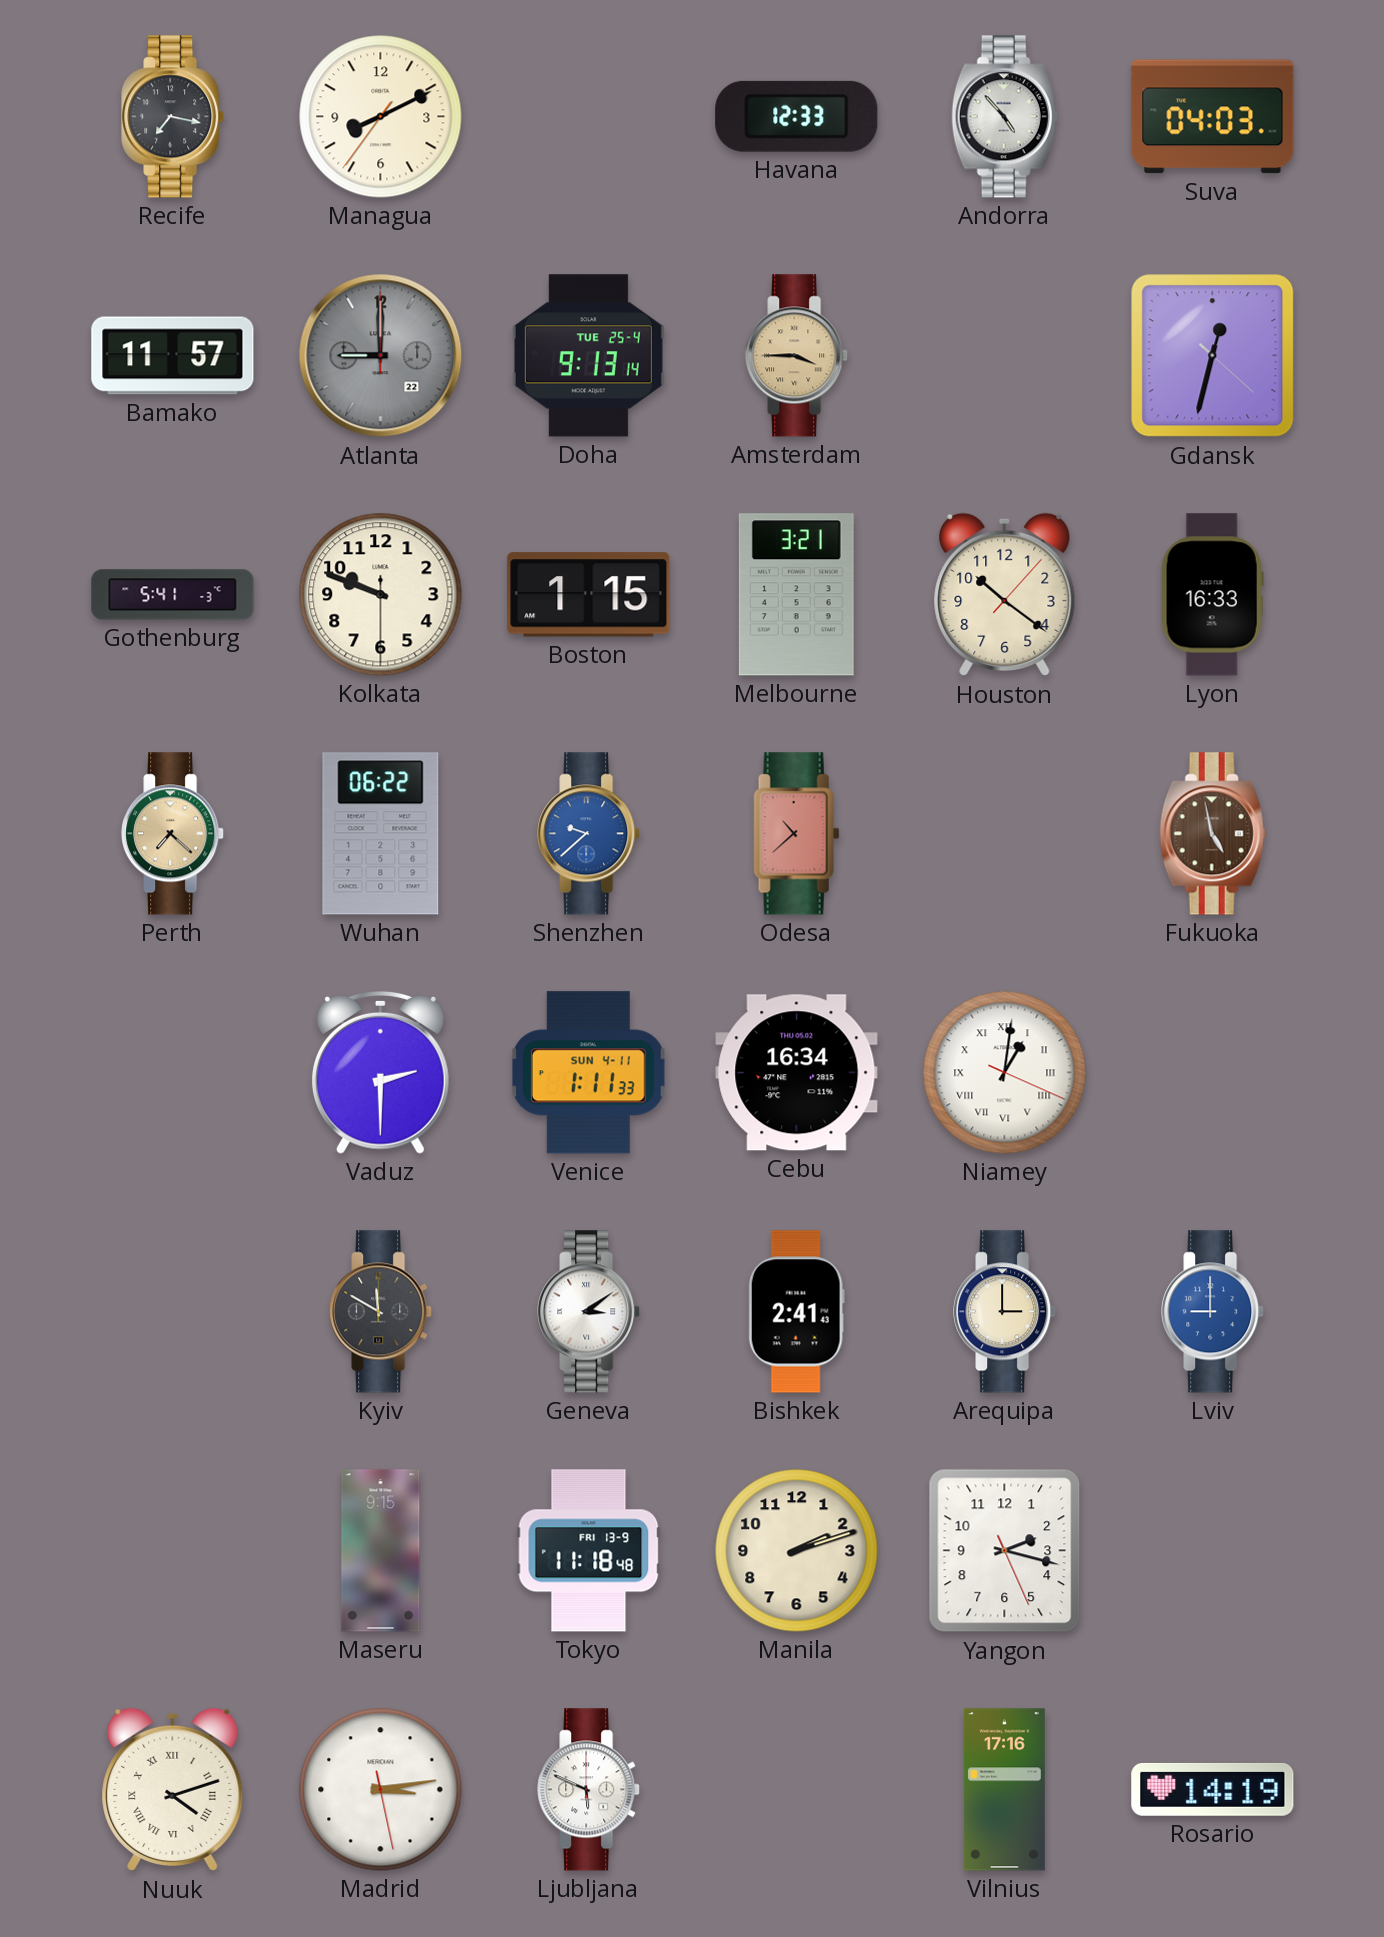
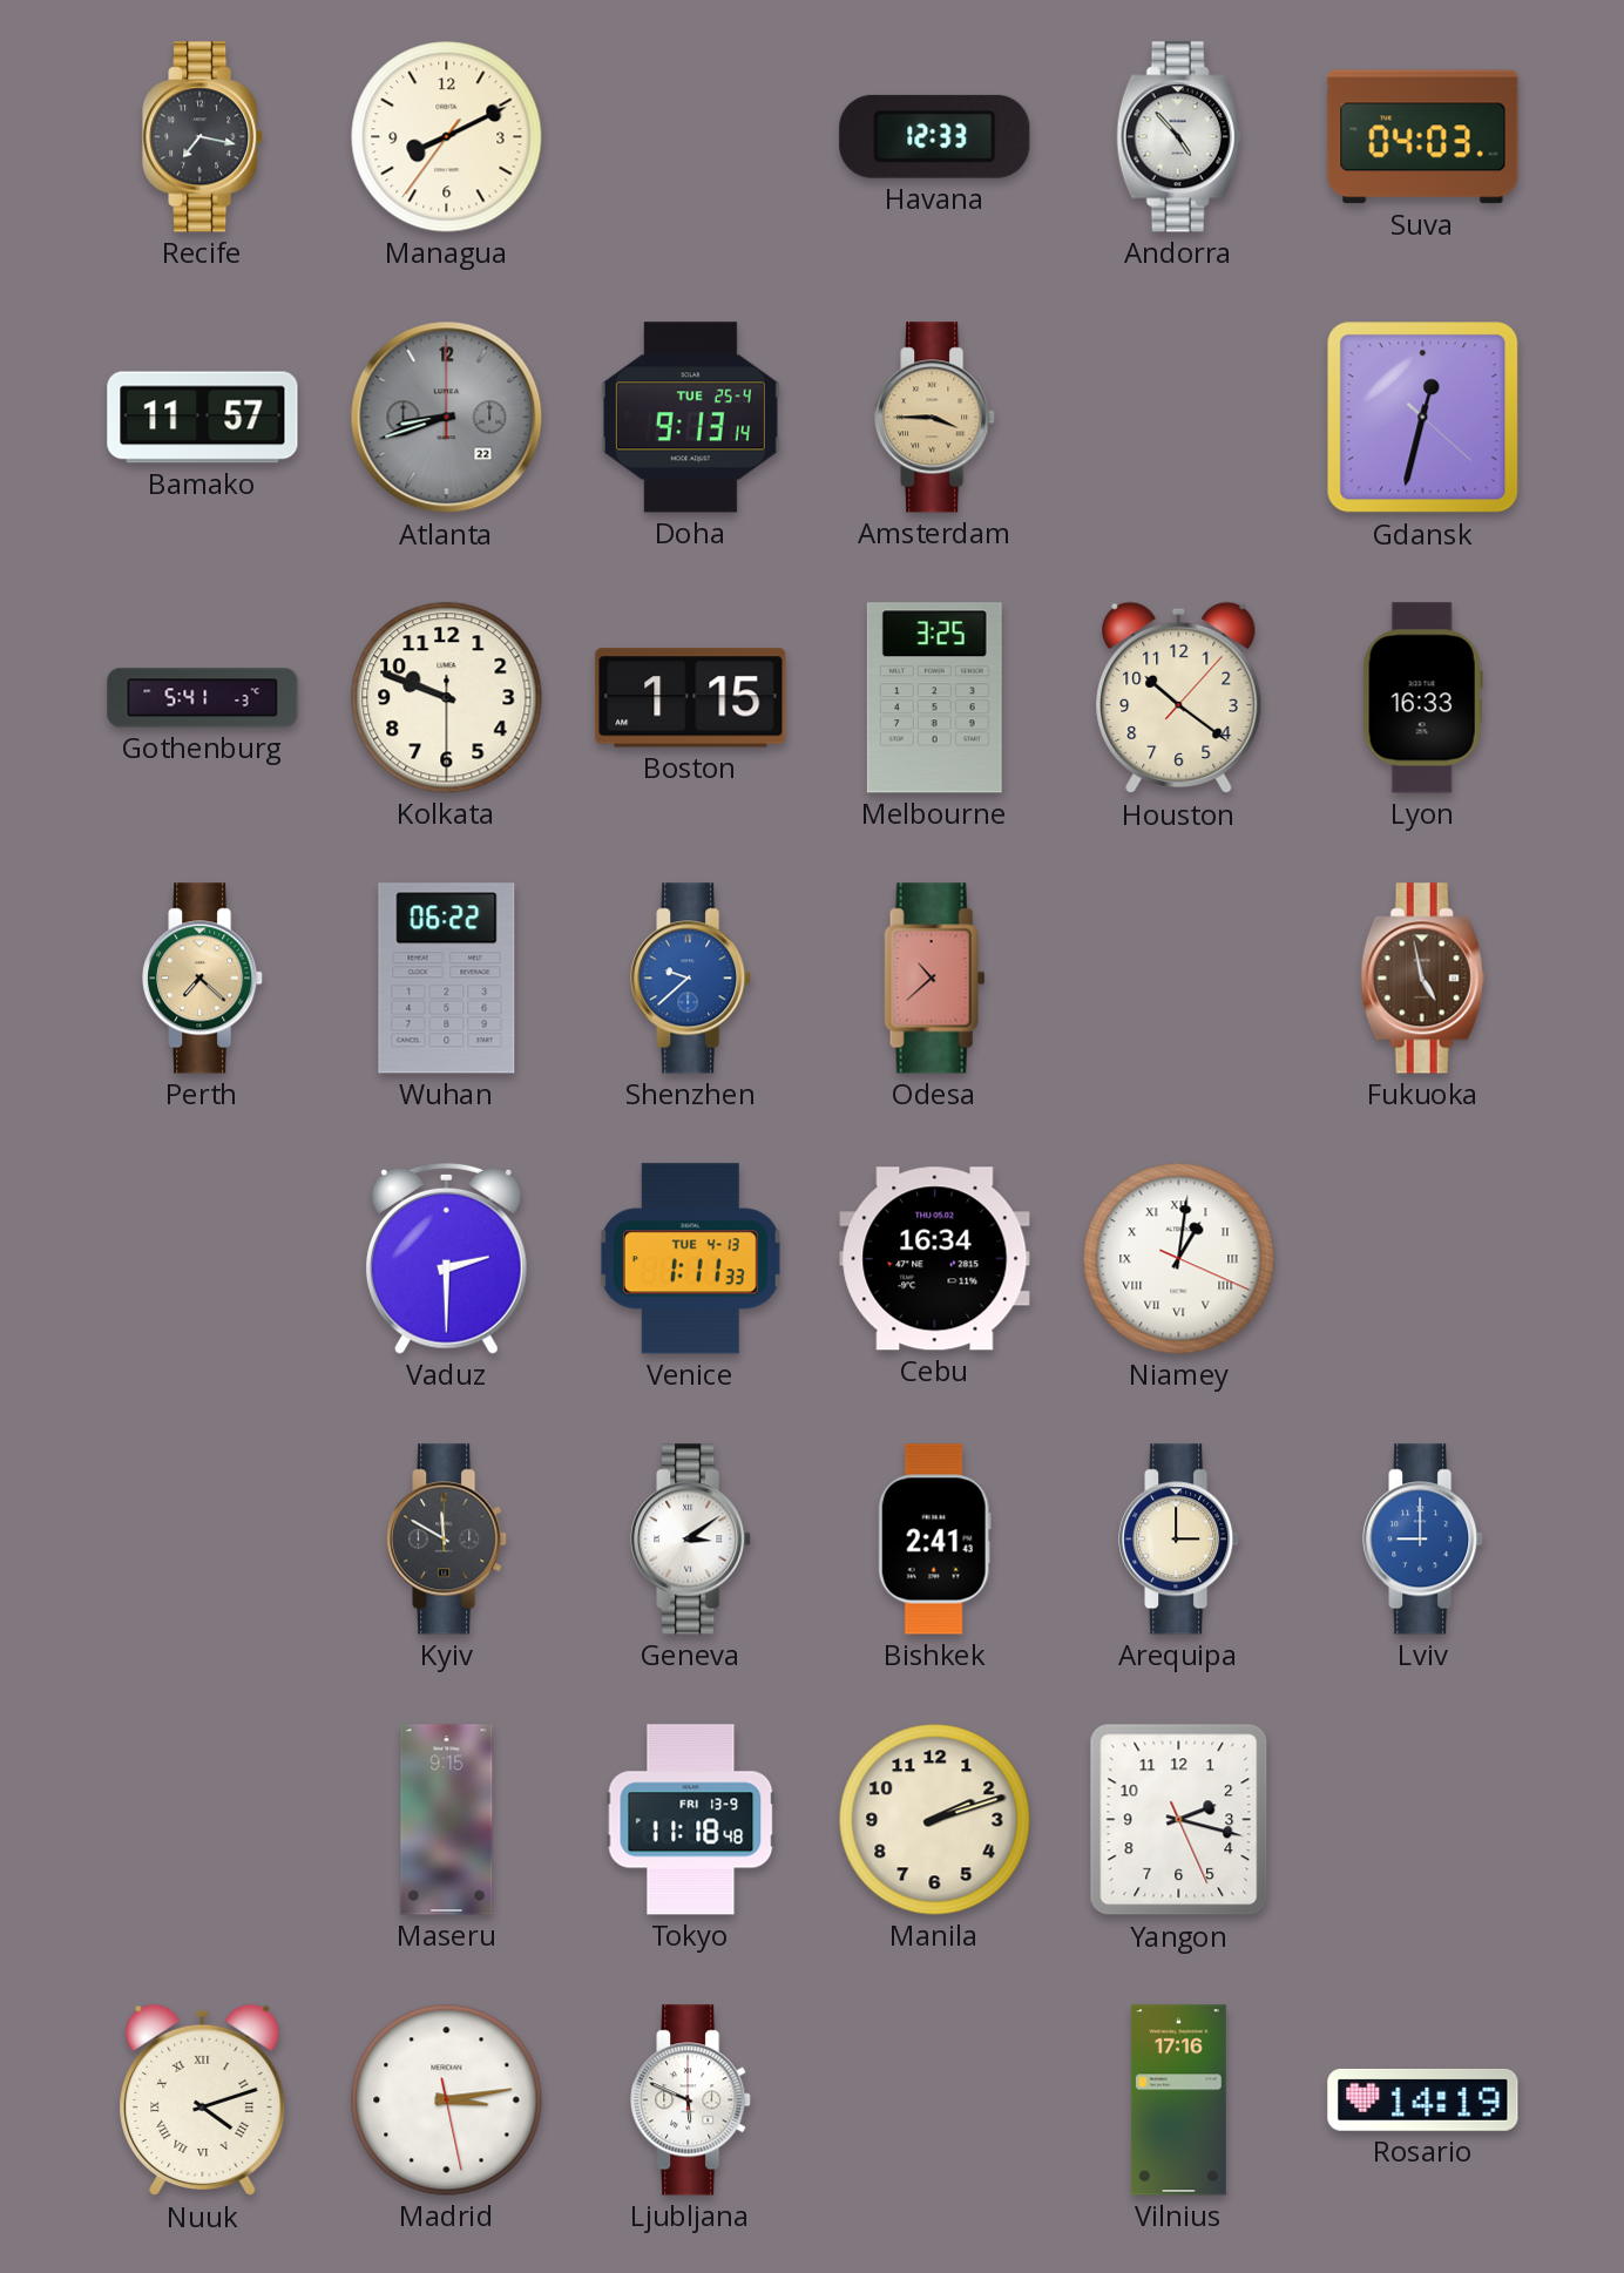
Atlanta: 9:00 -> 8:42 (447, 418)
Melbourne: 3:21 -> 3:25 (934, 698)
Venice date: SUN 4-11 -> TUE 4-13 (690, 1259)
